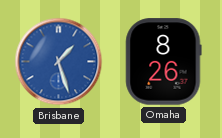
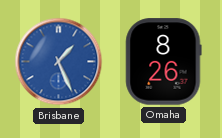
Brisbane: 1:27 -> 1:26 (59, 62)
